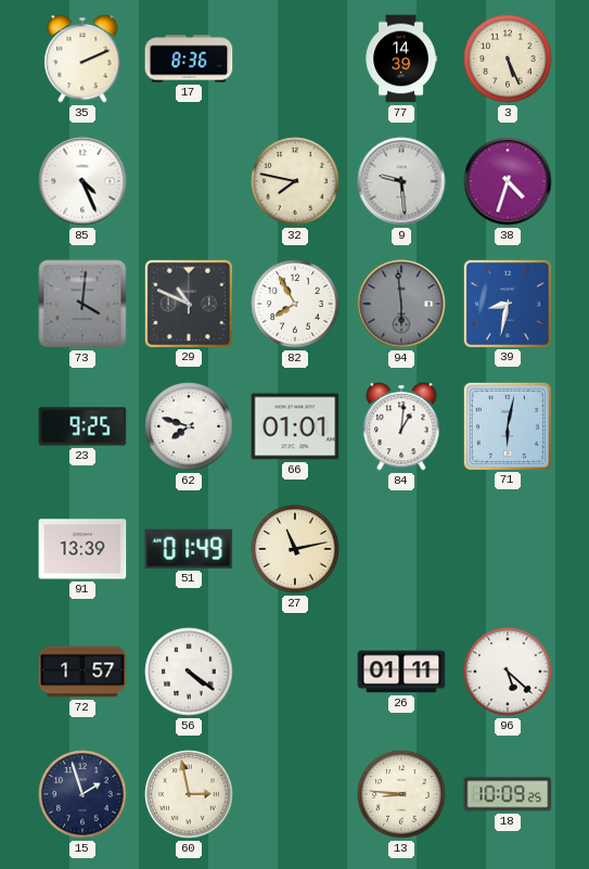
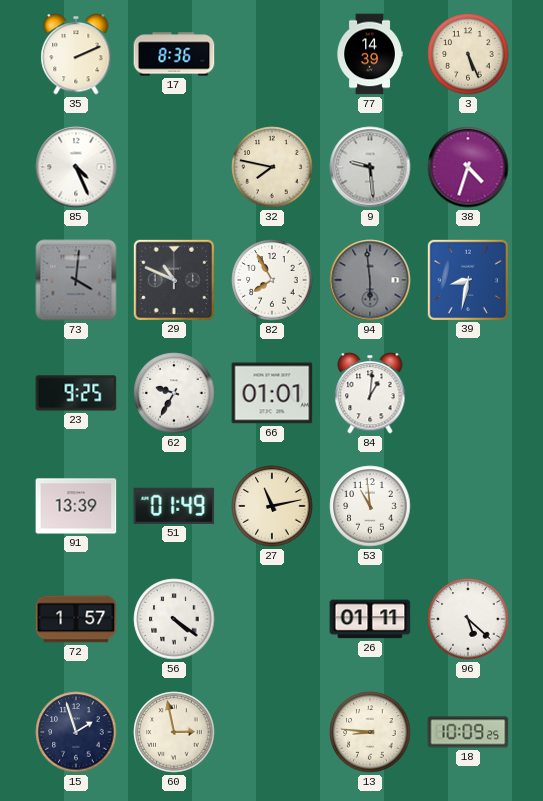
62: 7:48 -> 9:35 (174, 393)
71: 6:02 -> none (507, 425)
53: none -> 10:59 (370, 506)
